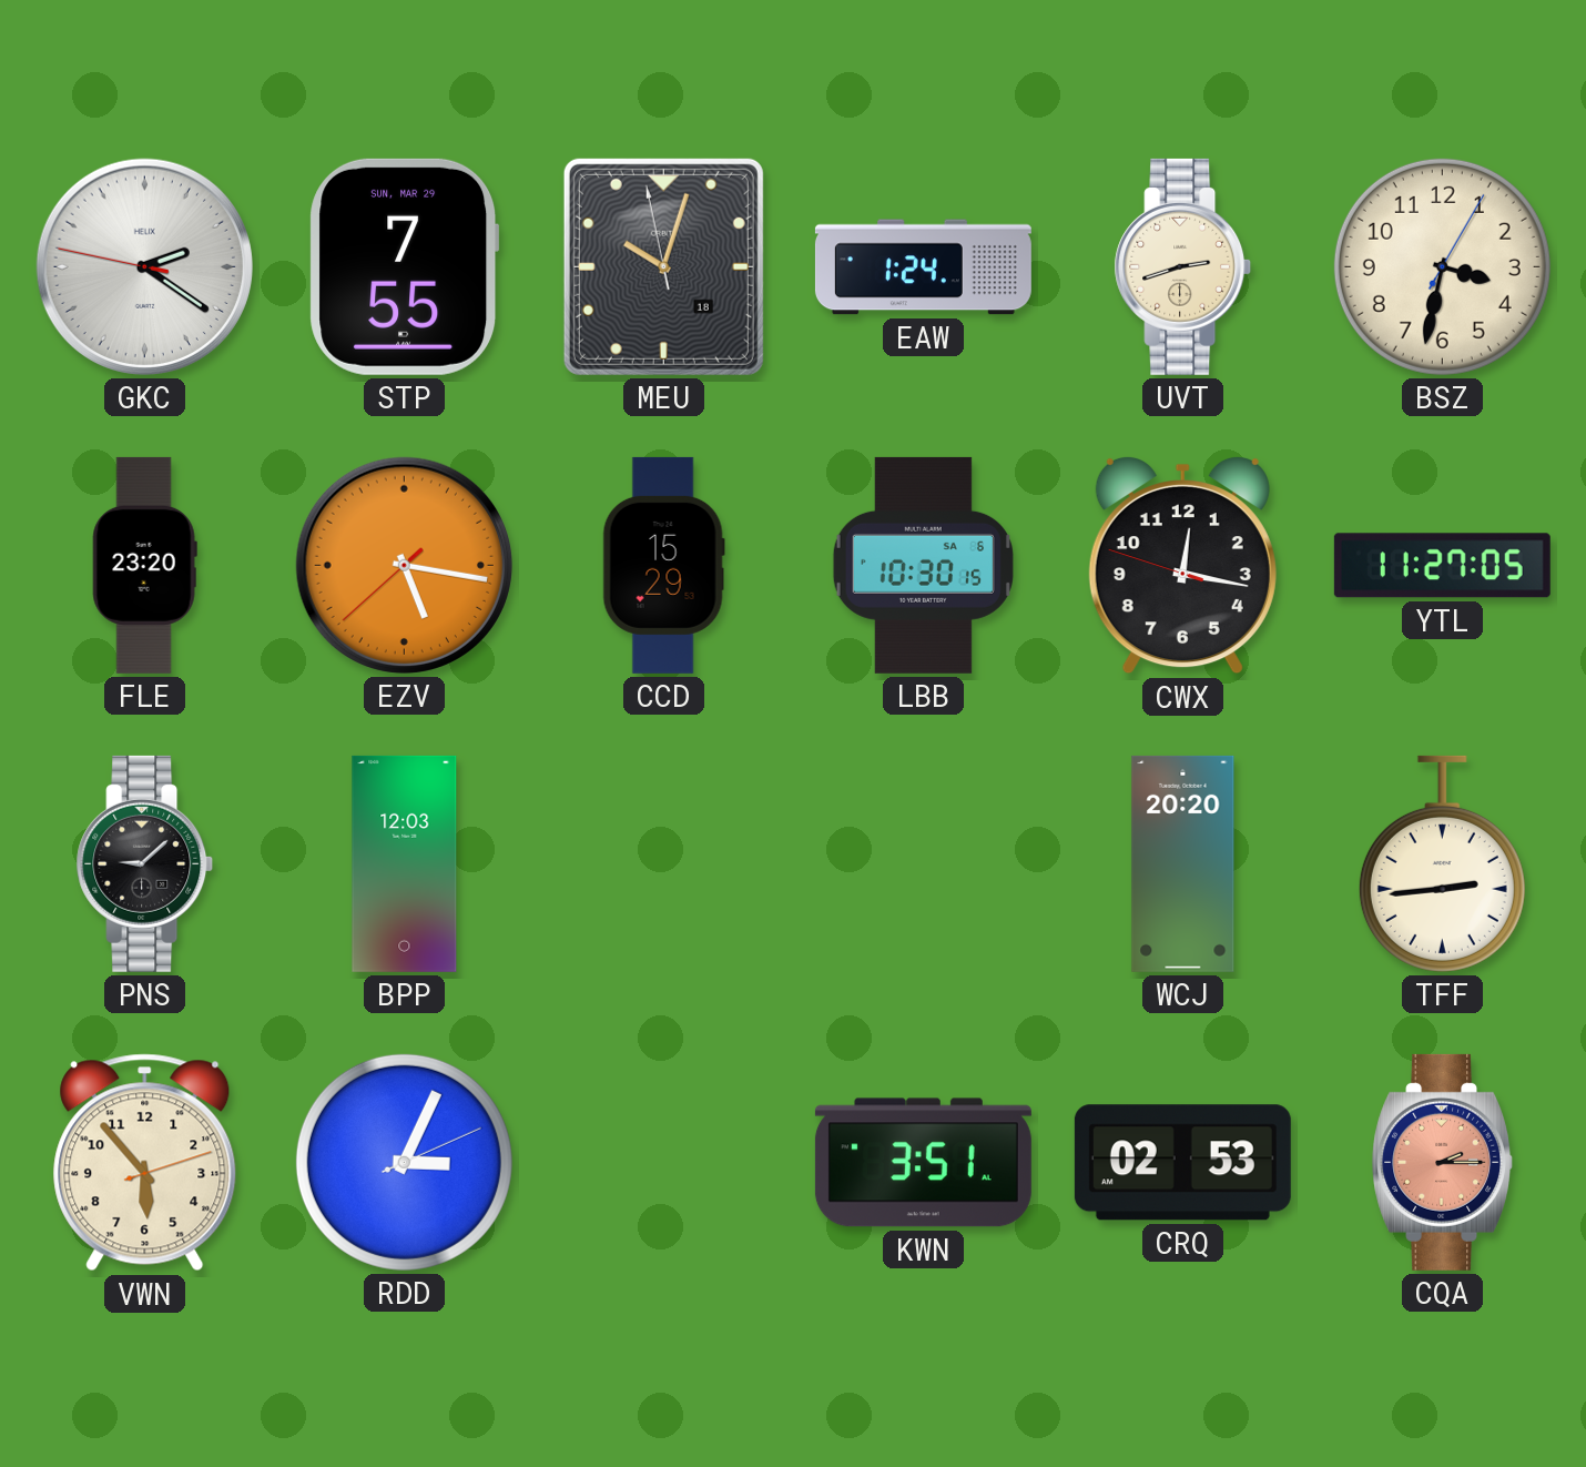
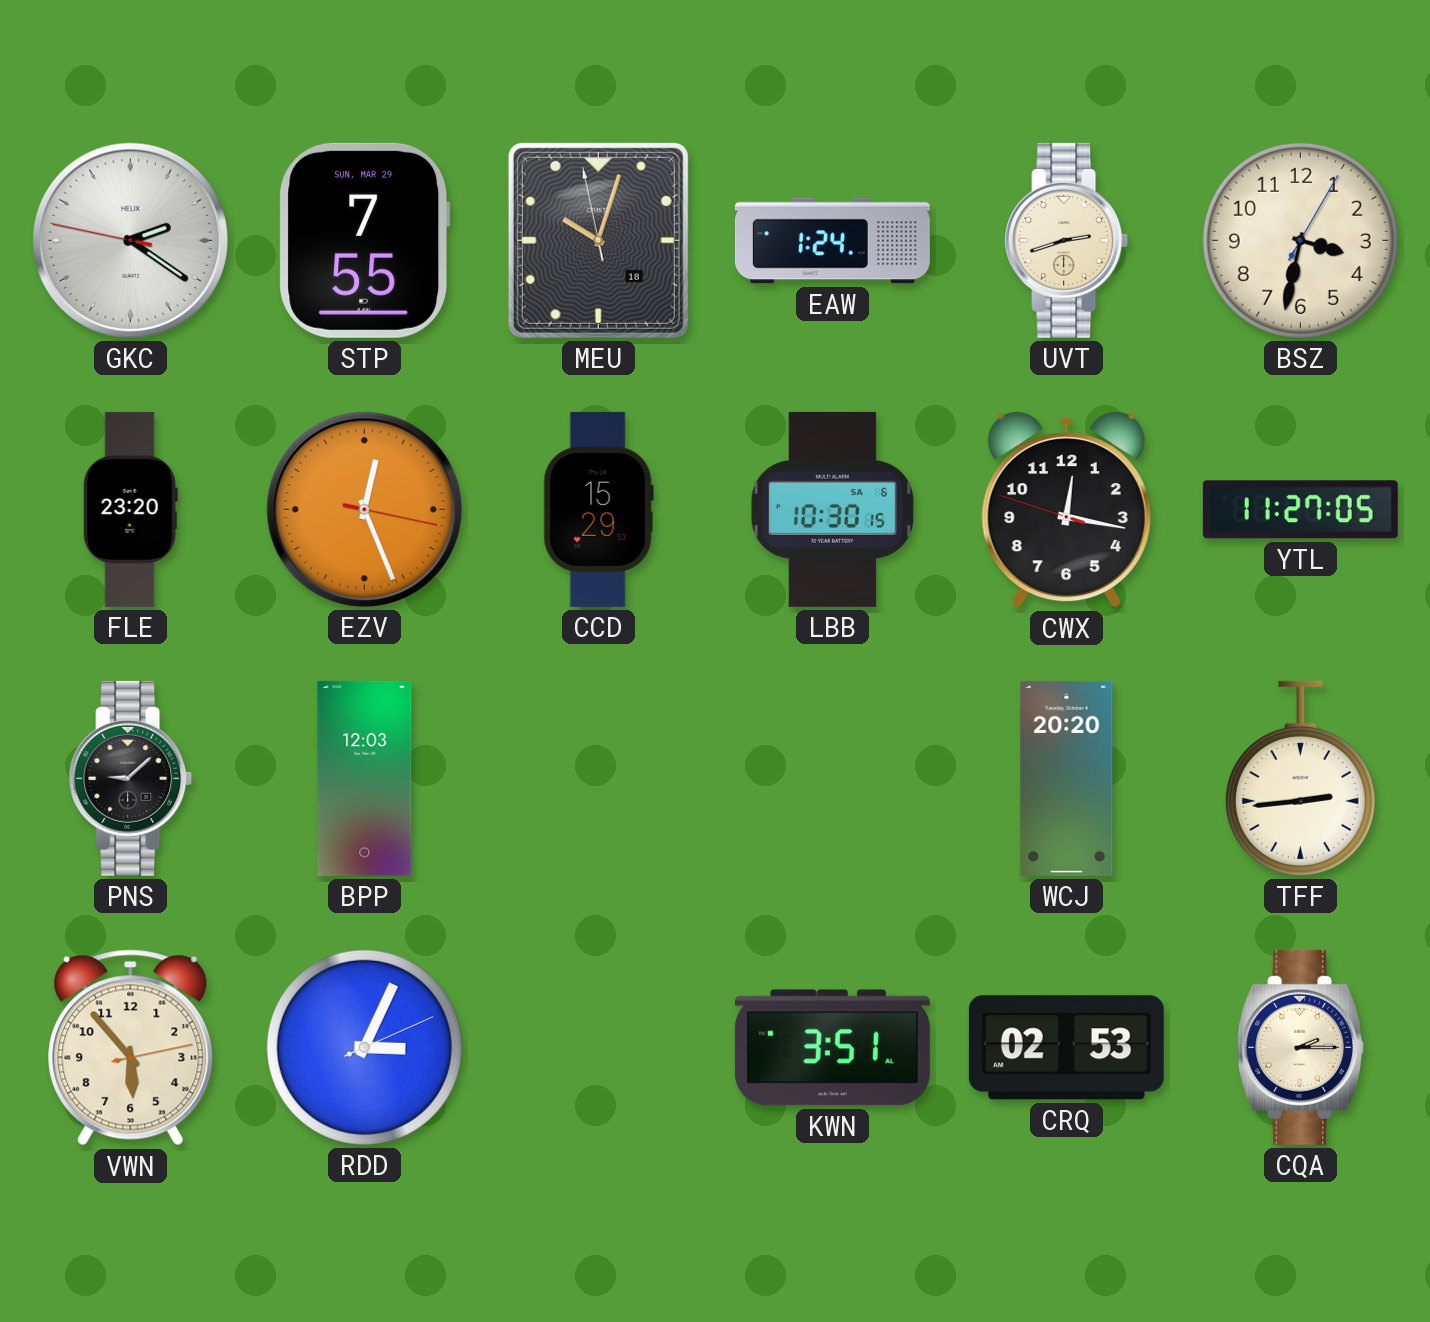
EZV: 5:16 -> 12:26 (364, 509)
VWN: 5:53:12 -> 5:53:13 (131, 1048)
CQA dial: salmon -> cream (1300, 1047)
